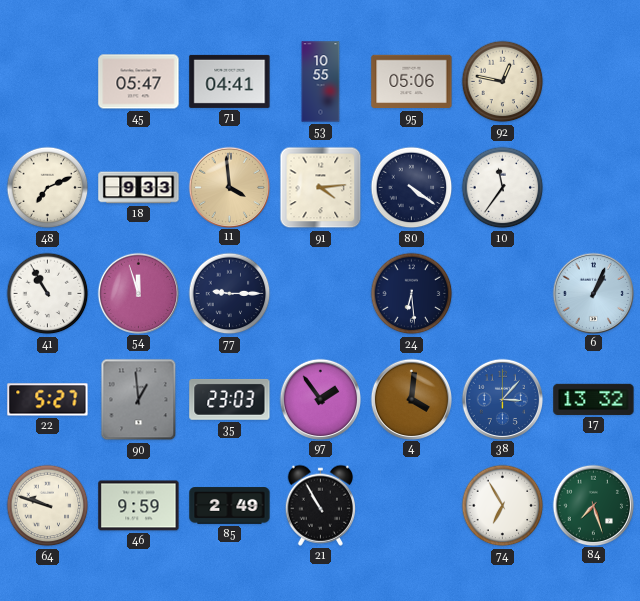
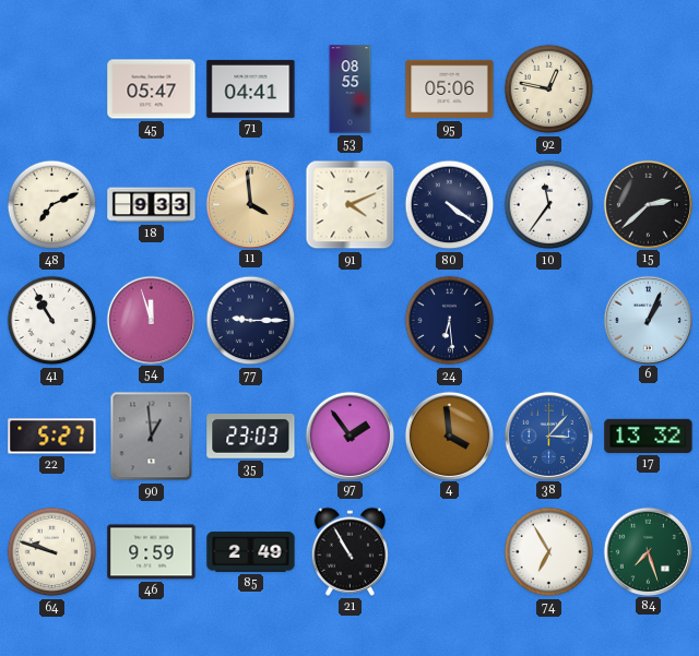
53: 10:55 -> 08:55 (351, 90)
91: 4:14 -> 4:11 (351, 205)
15: none -> 2:38 (648, 204)
4: 4:01 -> 3:59 (449, 436)
